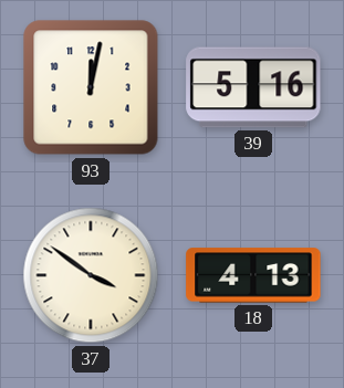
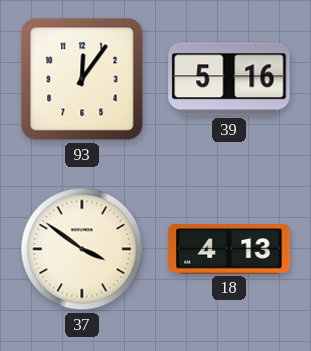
93: 12:02 -> 12:06 (82, 79)
